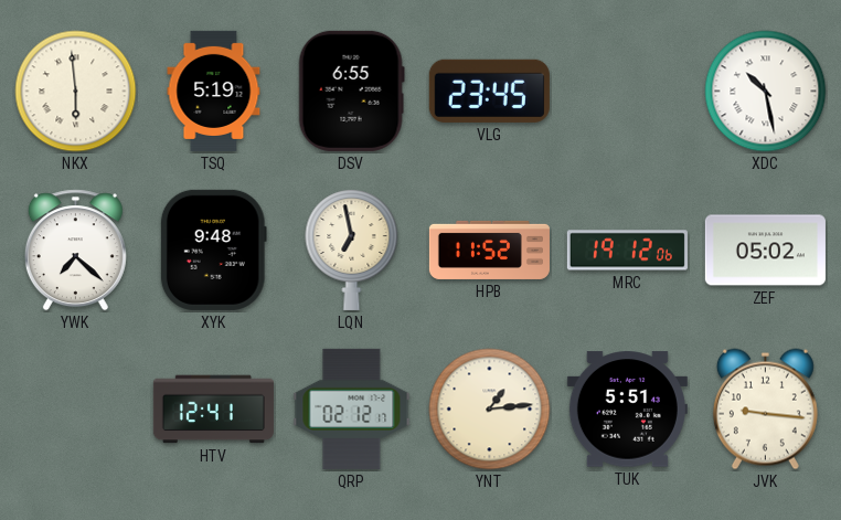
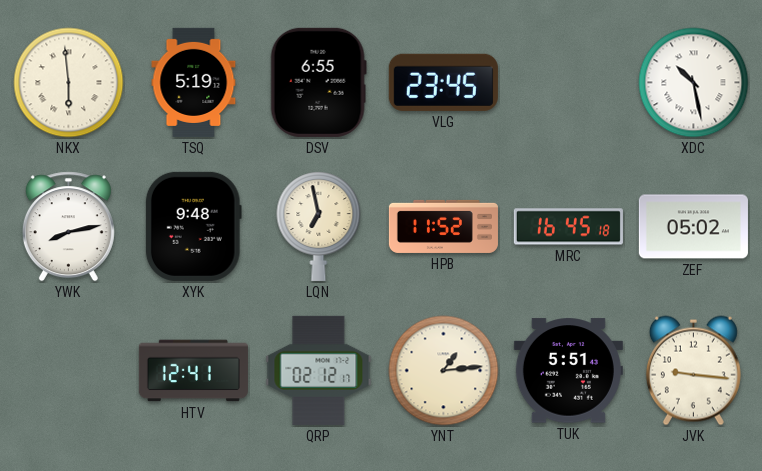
YWK: 7:22 -> 8:13 (68, 227)
MRC: 19:12 -> 16:45 (568, 227)
